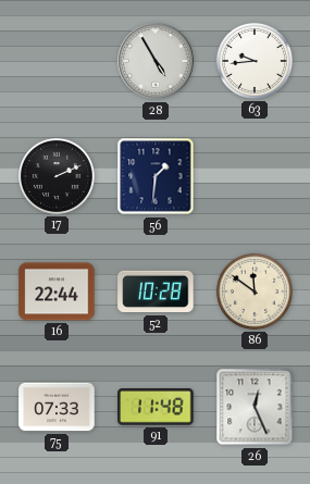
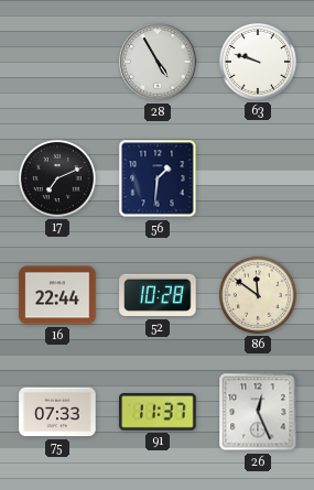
63: 9:44 -> 9:48 (258, 62)
17: 2:11 -> 7:11 (57, 178)
91: 11:48 -> 11:37 (158, 412)
